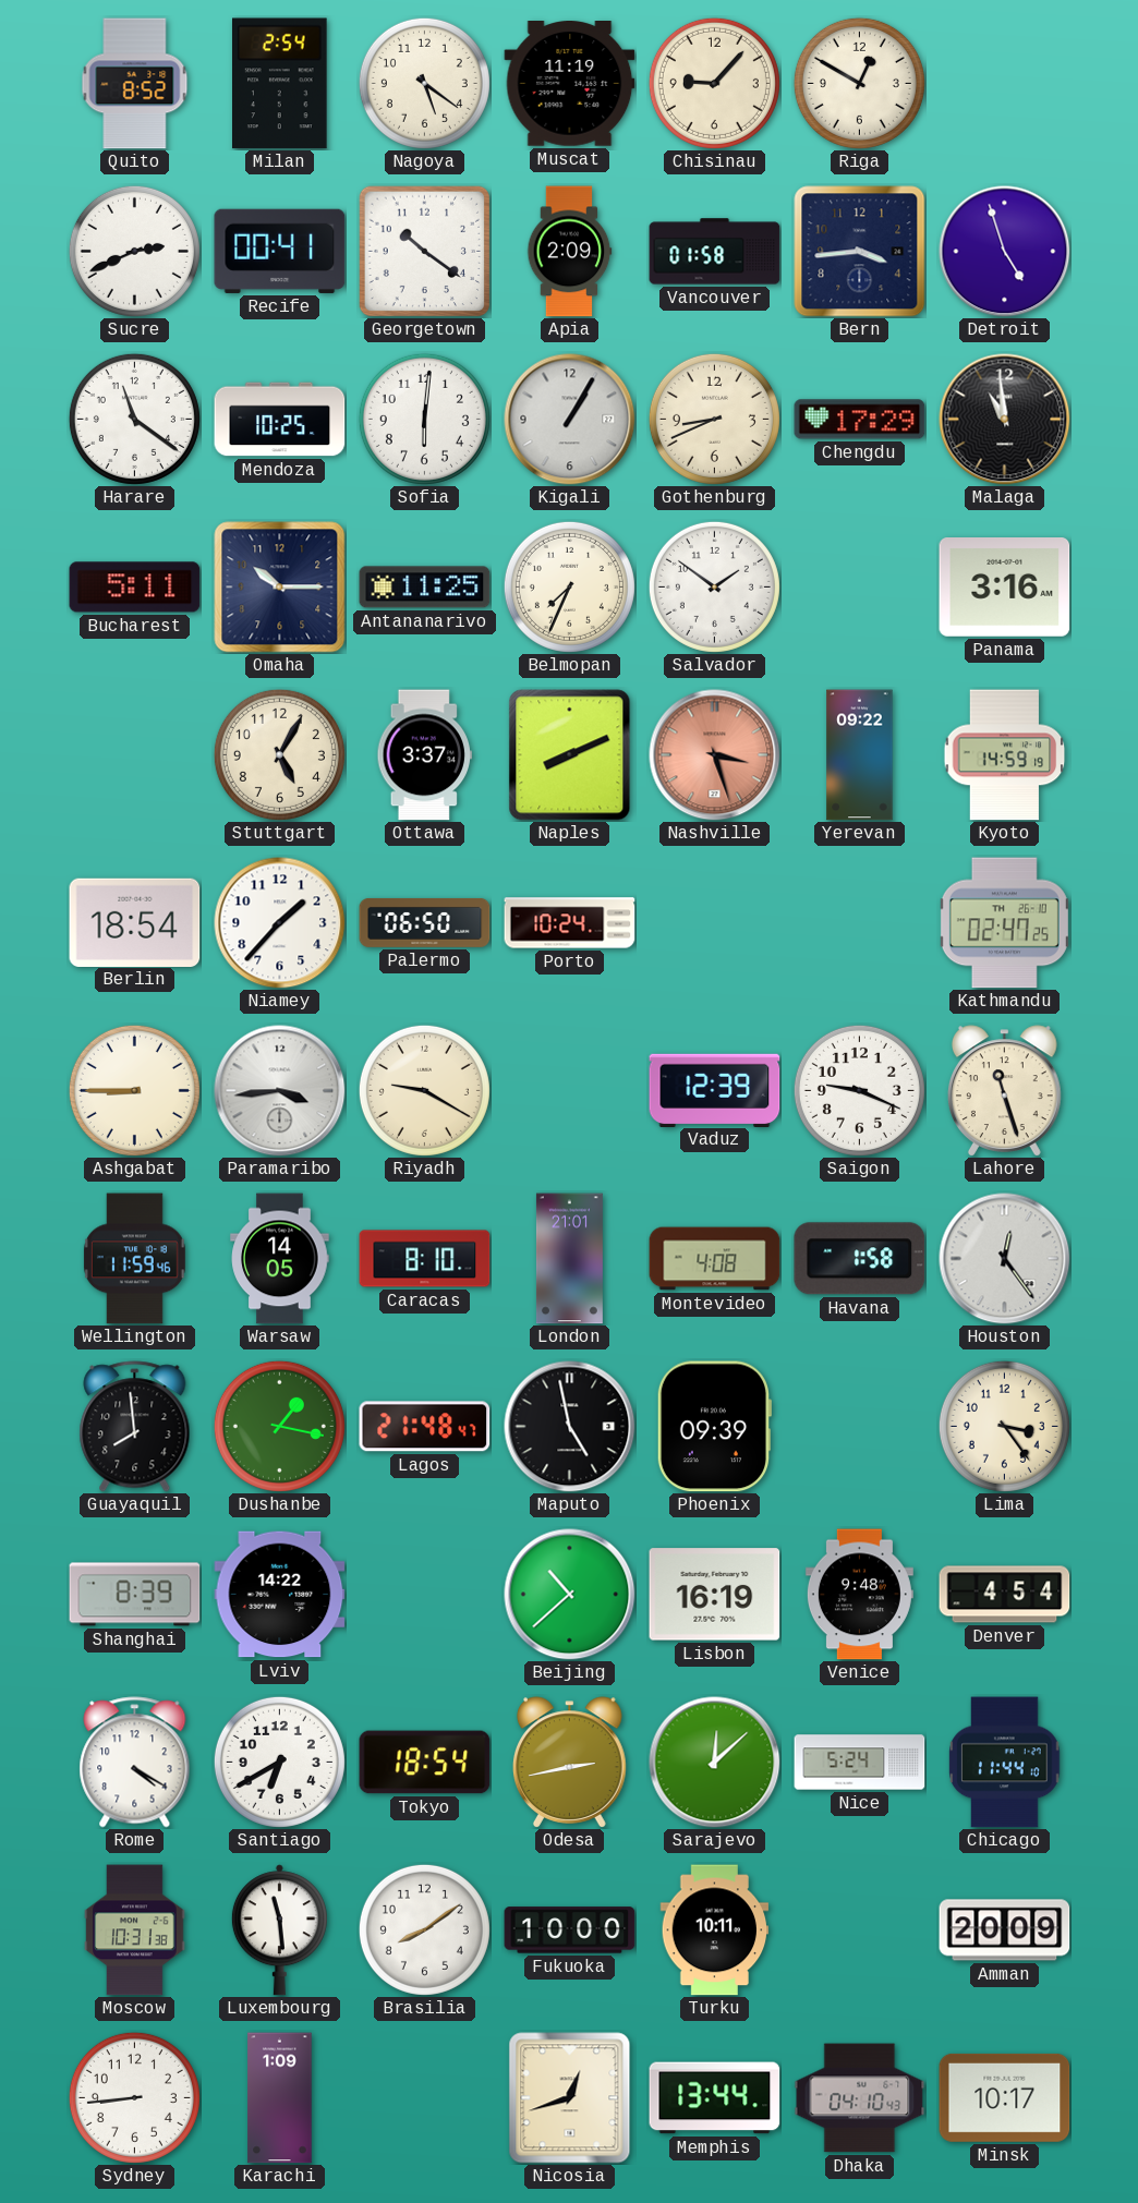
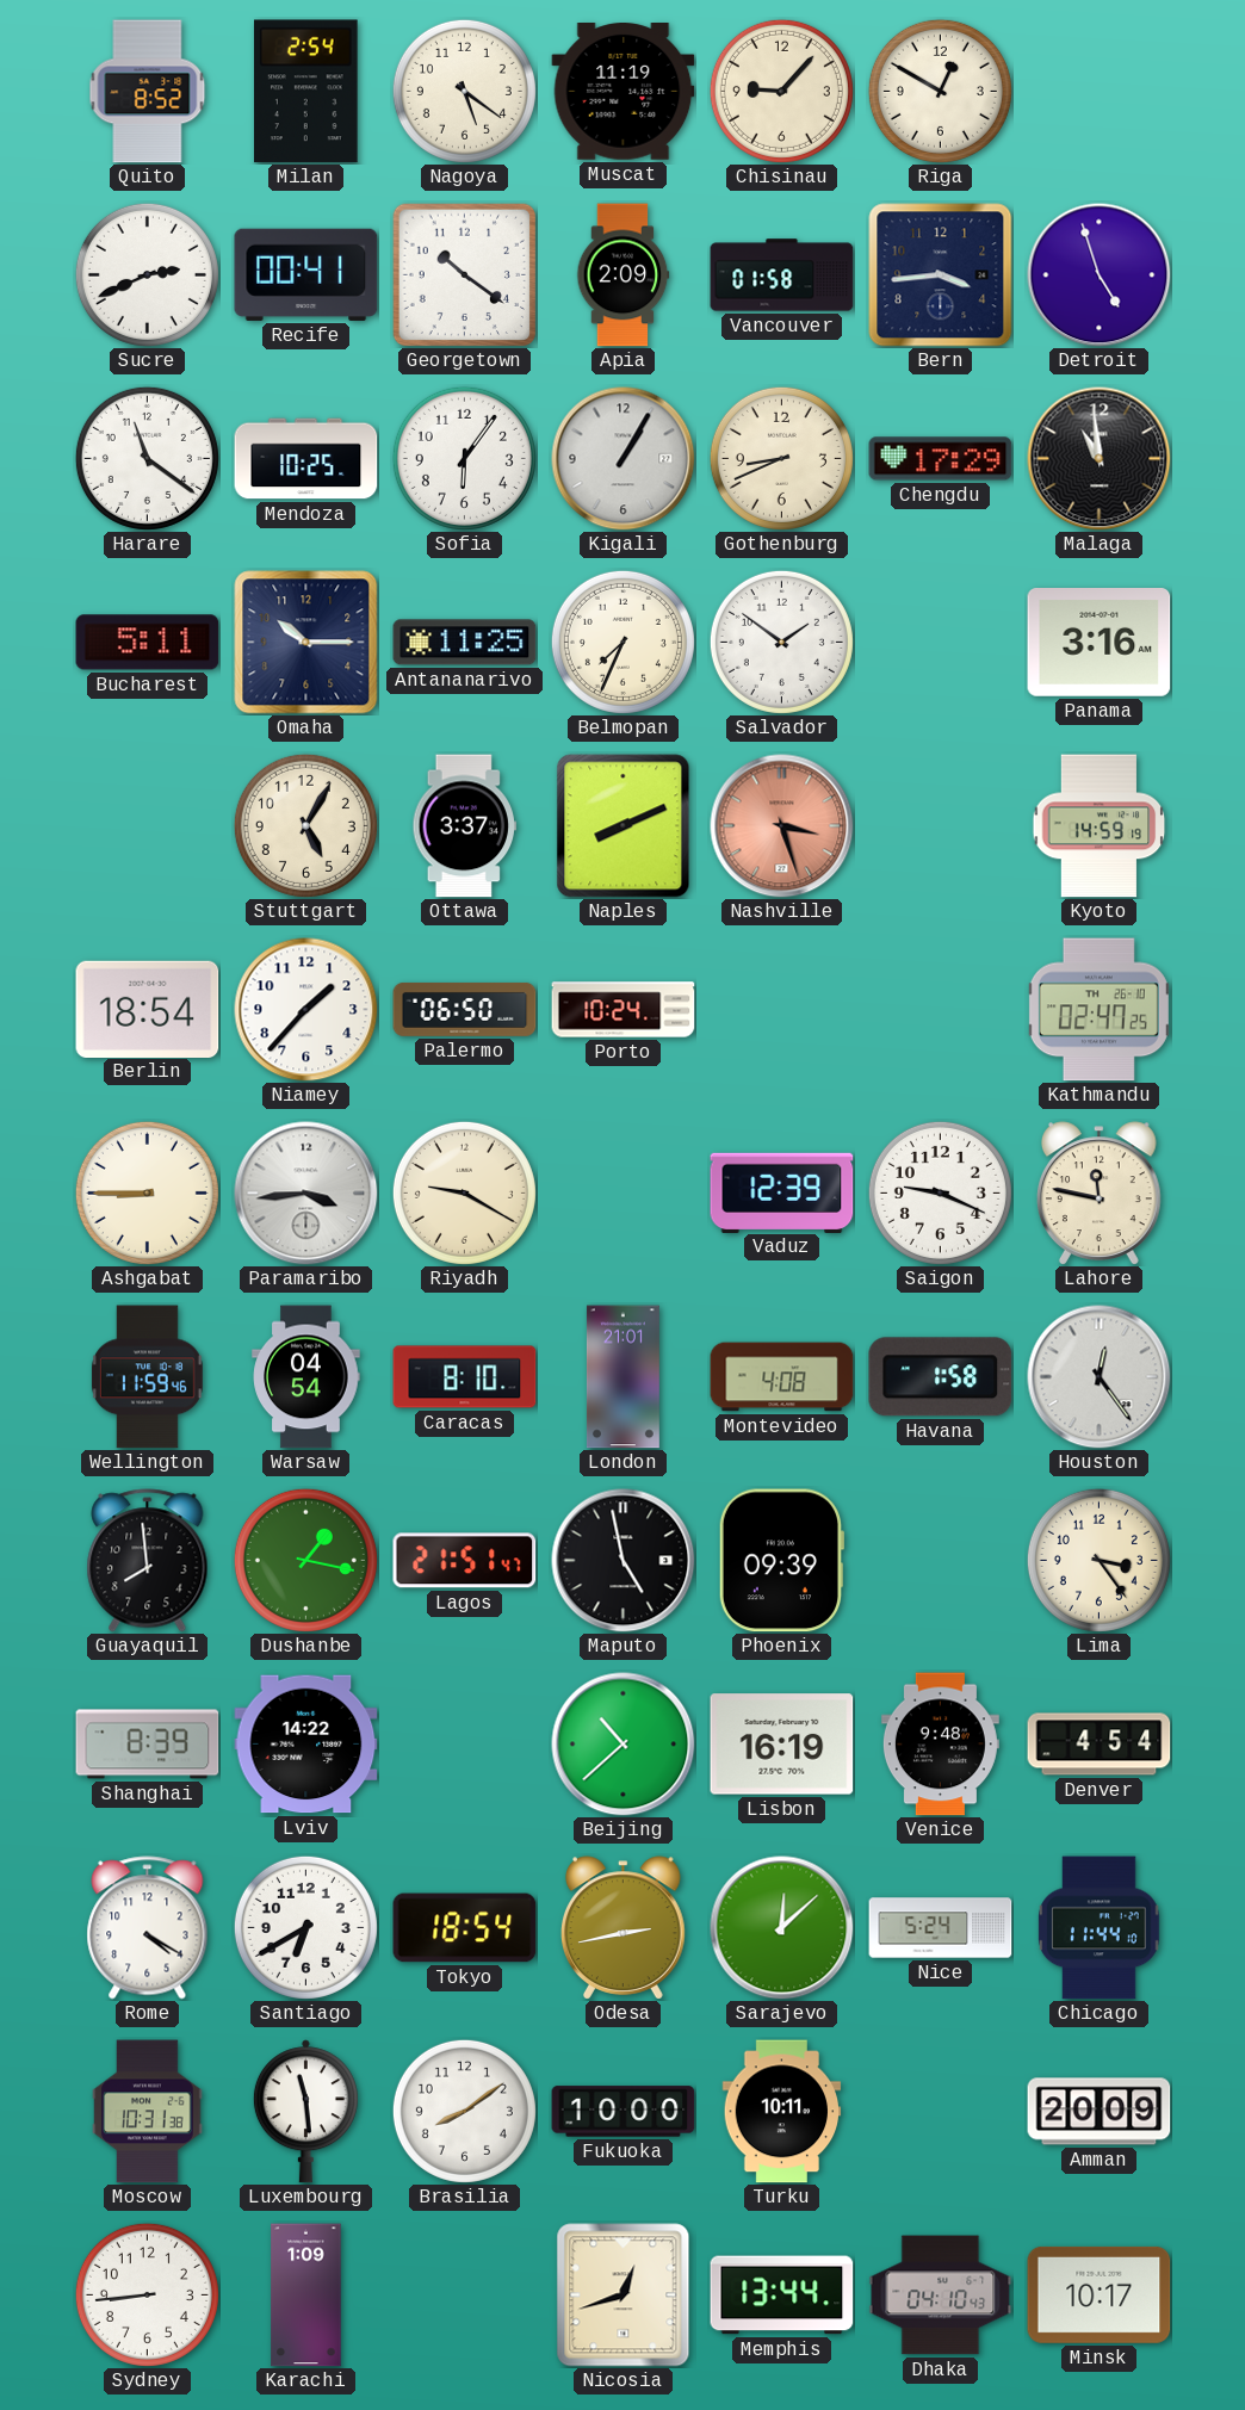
Sofia: 6:01 -> 6:06 (464, 458)
Yerevan: 09:22 -> none (860, 755)
Lahore: 11:27 -> 11:47 (1098, 1194)
Warsaw: 14:05 -> 04:54 (306, 1377)
Lagos: 21:48 -> 21:51 (465, 1561)
